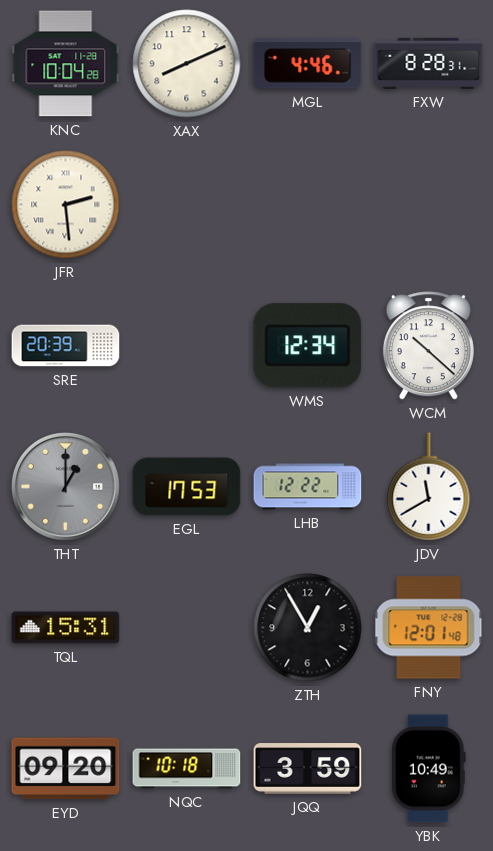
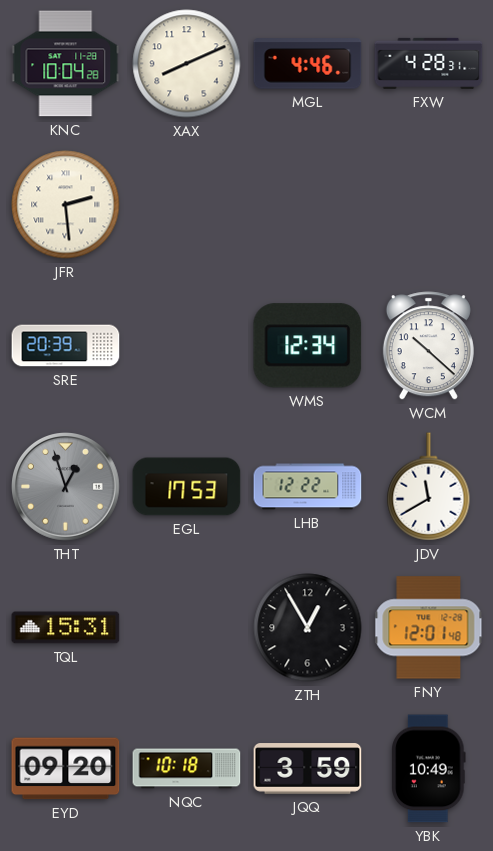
FXW: 8:28 -> 4:28 (429, 63)
THT: 1:00 -> 12:57 (66, 487)
